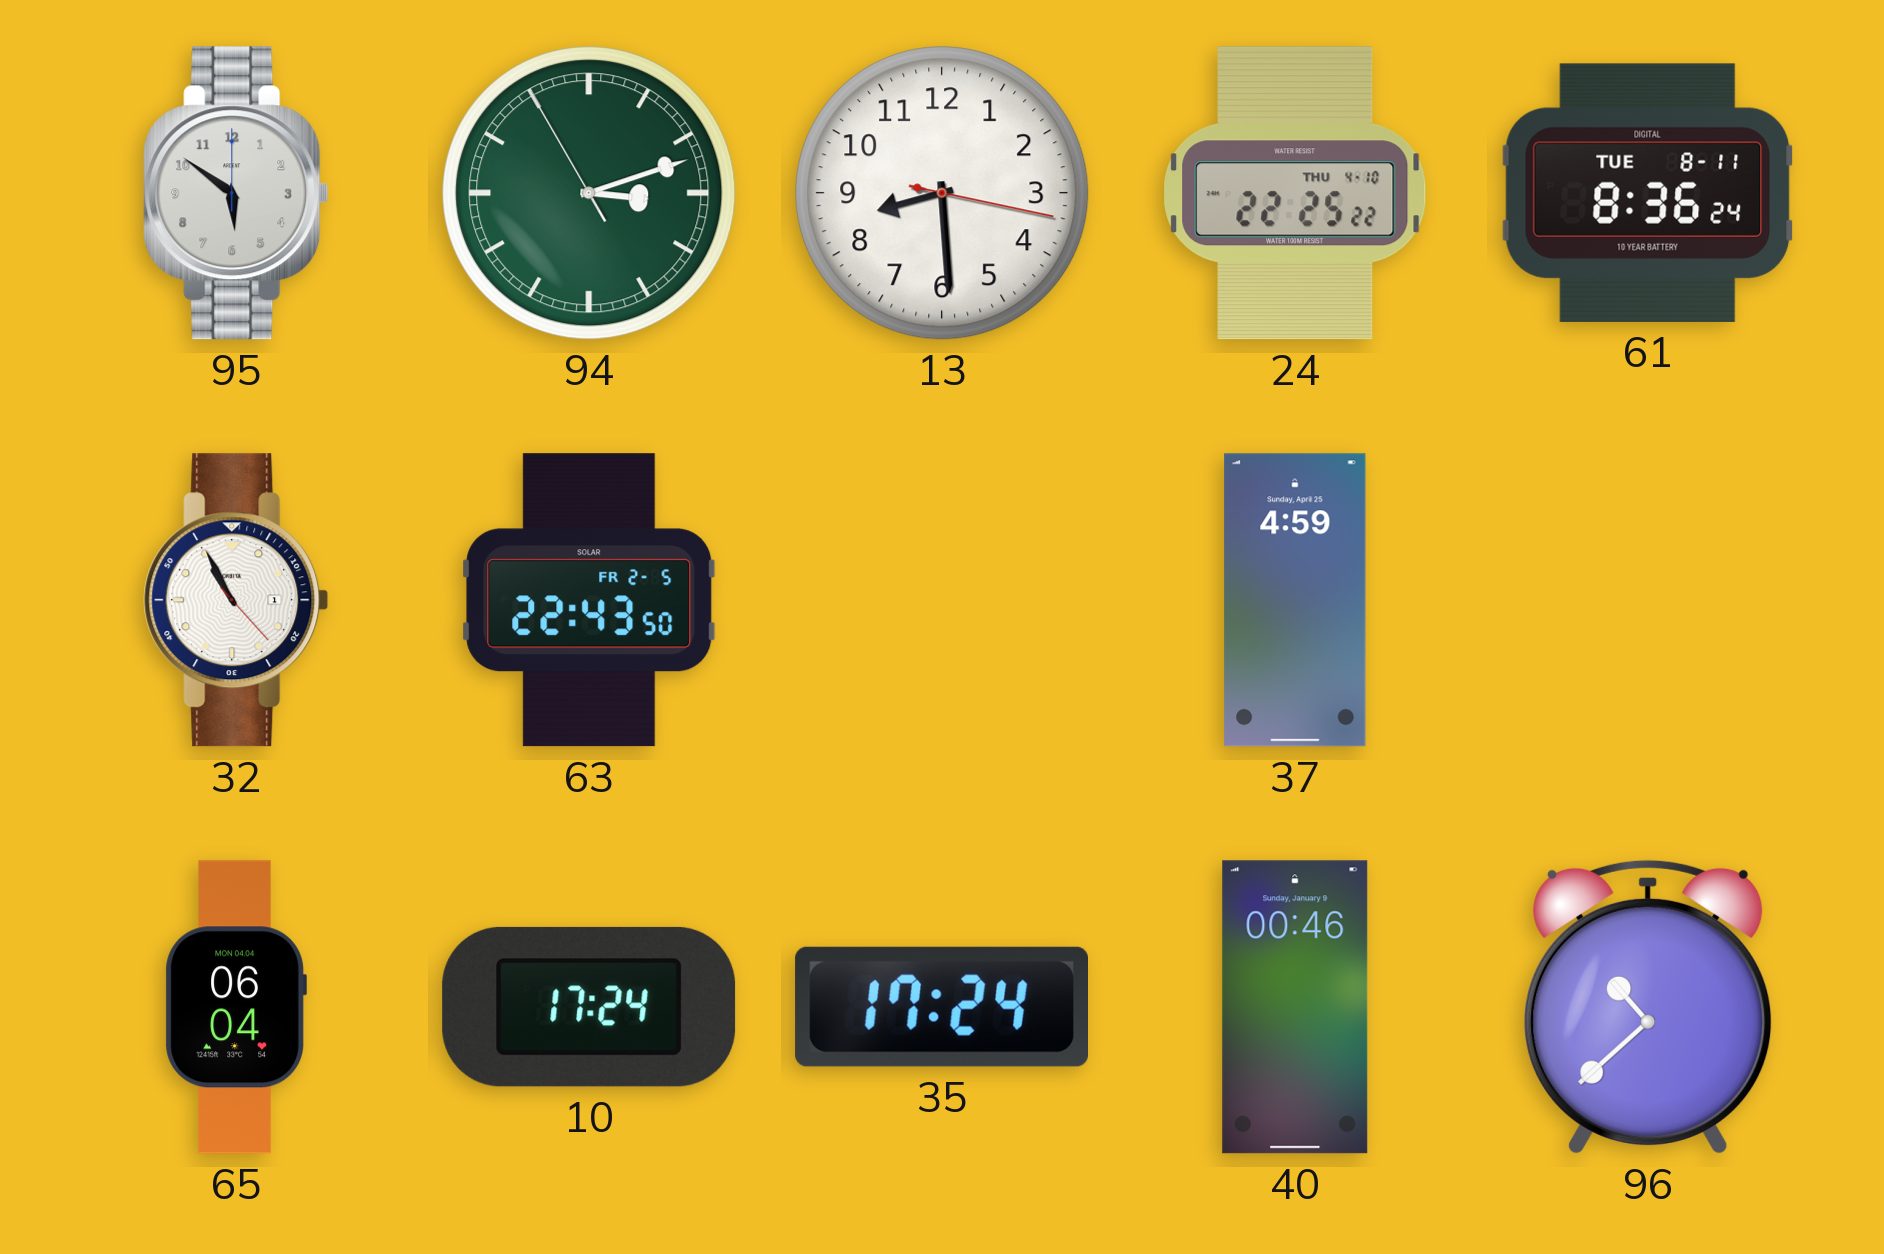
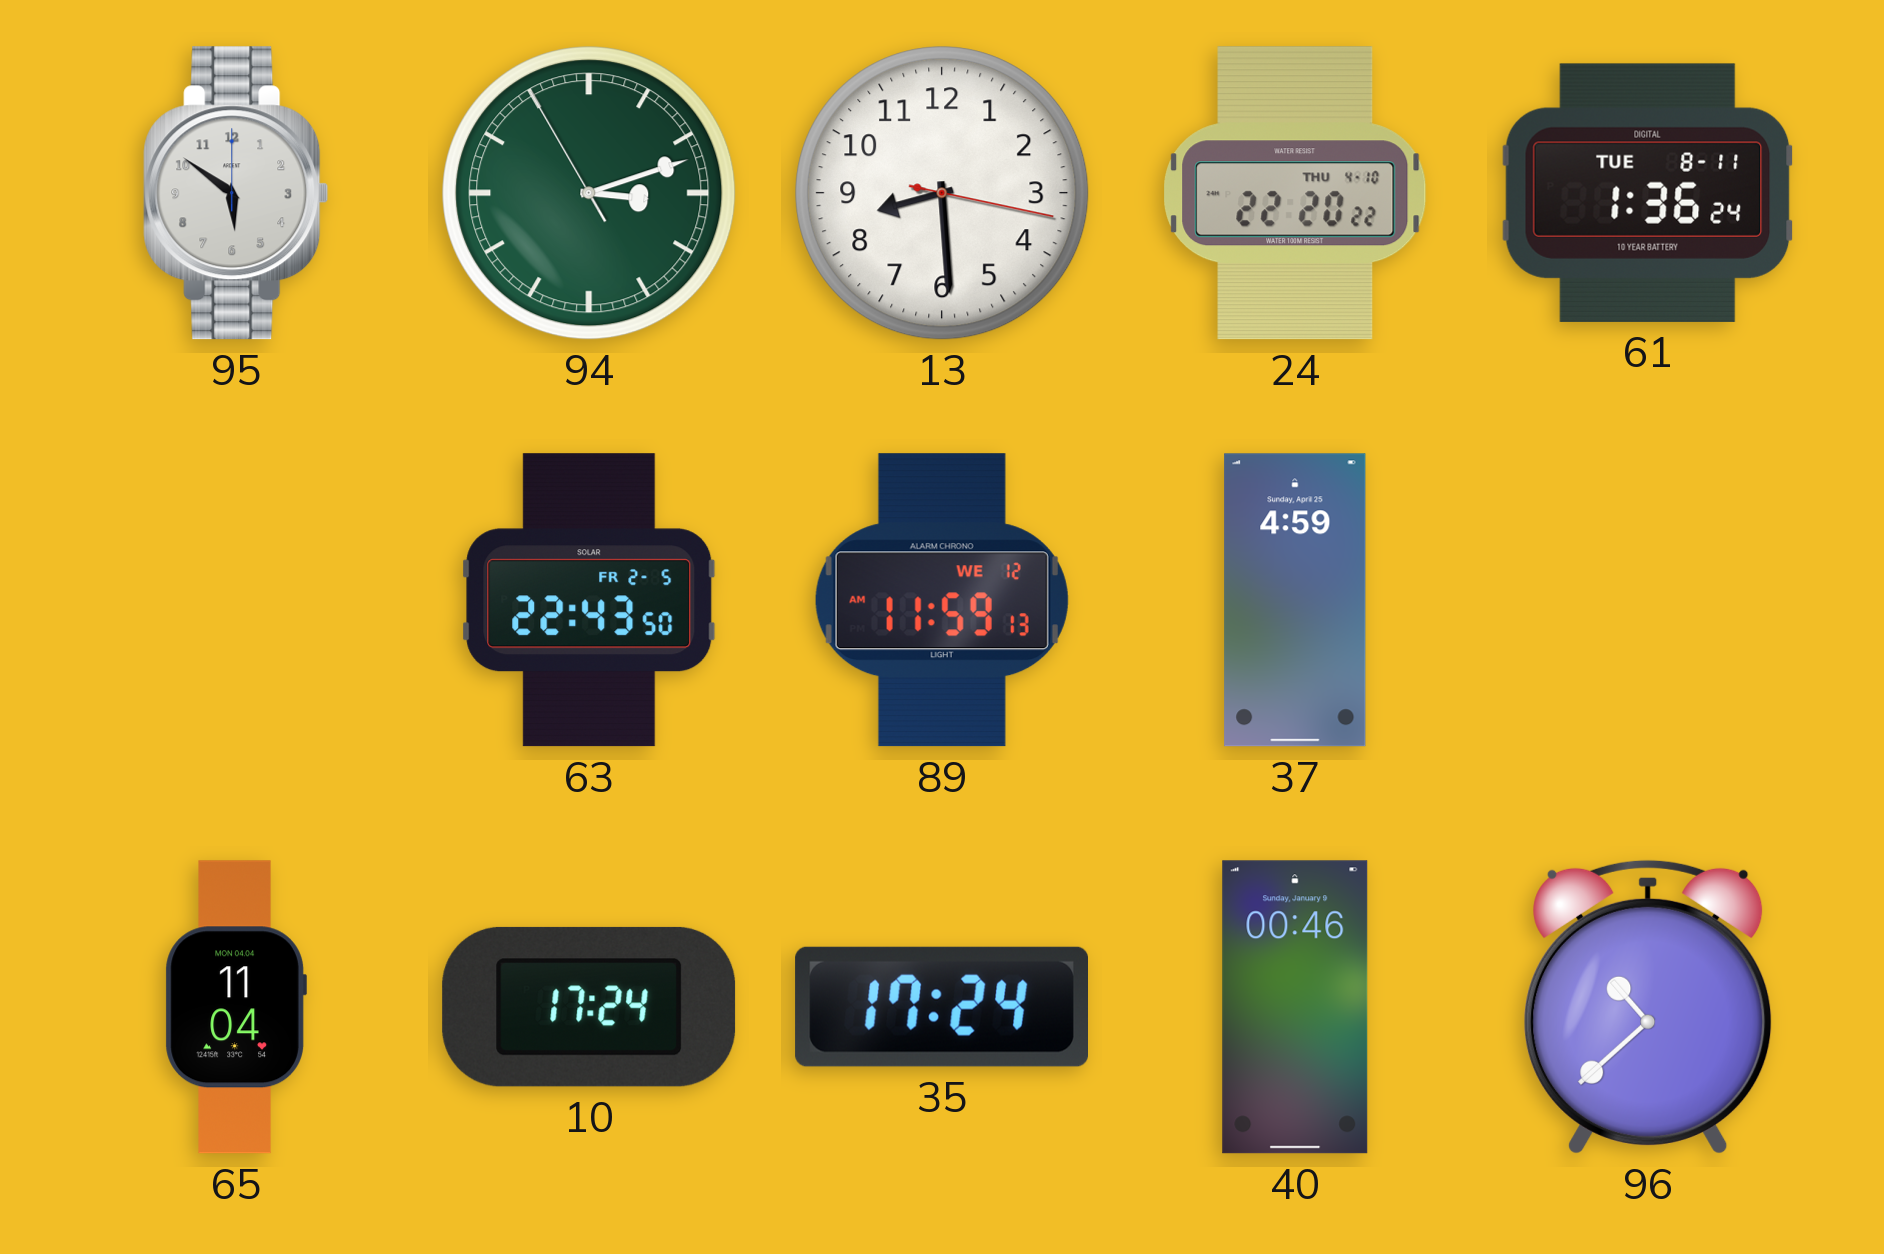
24: 22:25 -> 22:20 (1295, 193)
61: 8:36 -> 1:36 (1648, 193)
32: 10:55 -> none (236, 600)
89: none -> 11:59 (942, 600)
65: 06:04 -> 11:04 (236, 1007)
